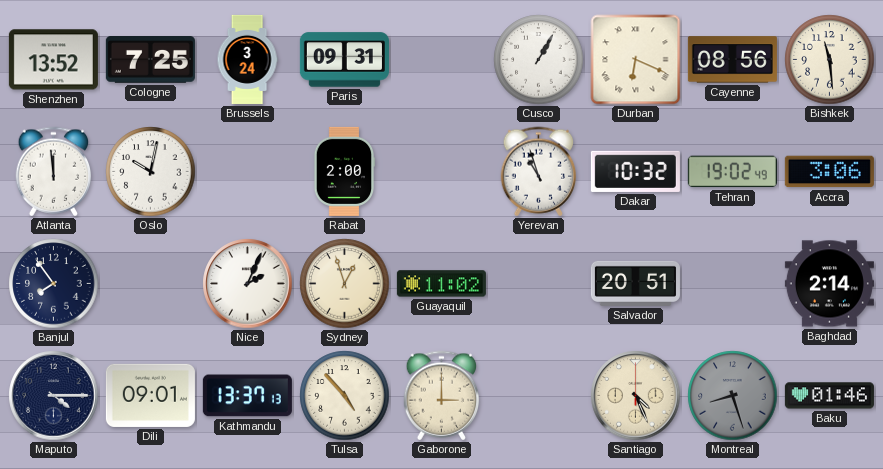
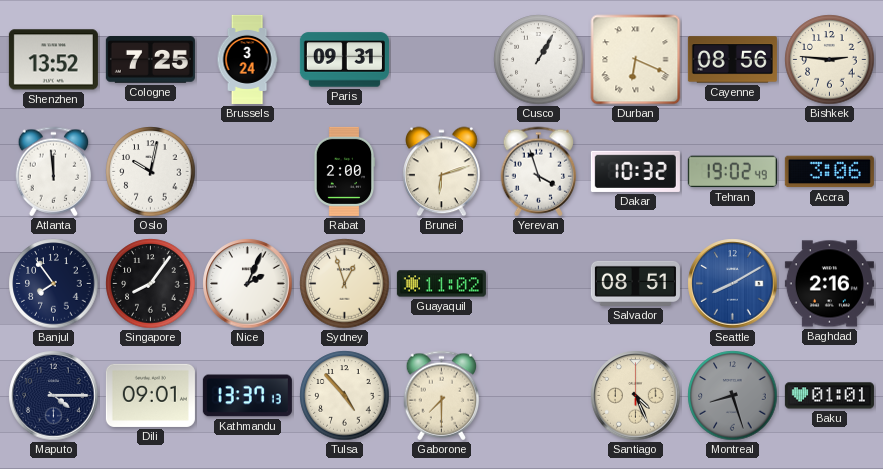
Bishkek: 11:29 -> 2:46 (830, 60)
Brunei: none -> 6:12 (442, 172)
Yerevan: 10:57 -> 3:57 (539, 172)
Singapore: none -> 8:06 (151, 284)
Salvador: 20:51 -> 08:51 (635, 283)
Seattle: none -> 8:10 (733, 284)
Baghdad: 2:14 -> 2:16 (829, 284)
Gaborone: 3:00 -> 7:30 (442, 396)
Baku: 01:46 -> 01:01 (829, 396)
